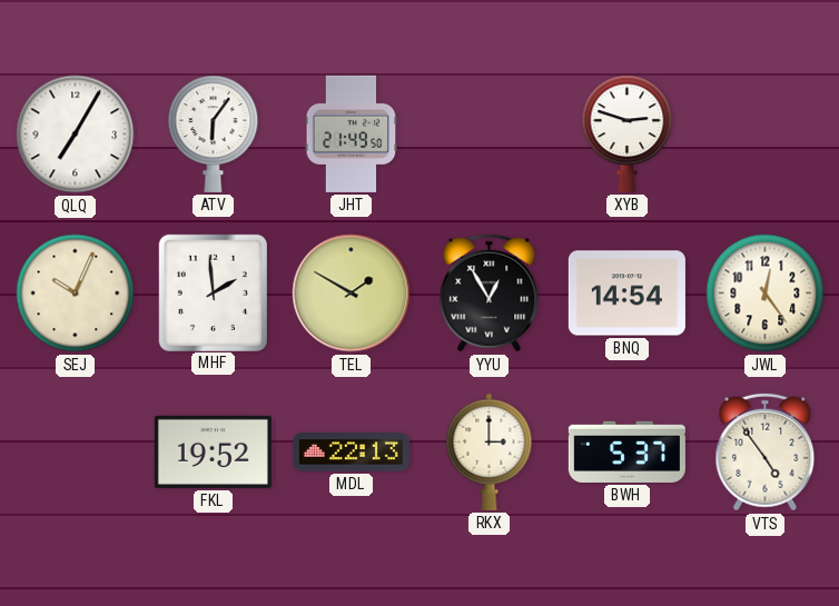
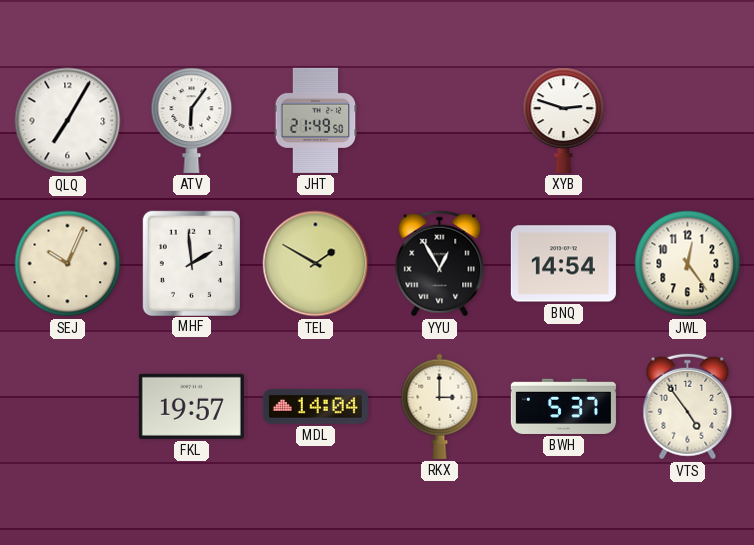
FKL: 19:52 -> 19:57 (191, 406)
MDL: 22:13 -> 14:04 (315, 407)
